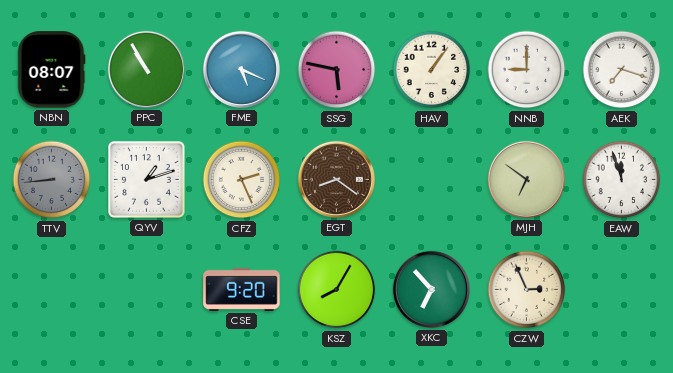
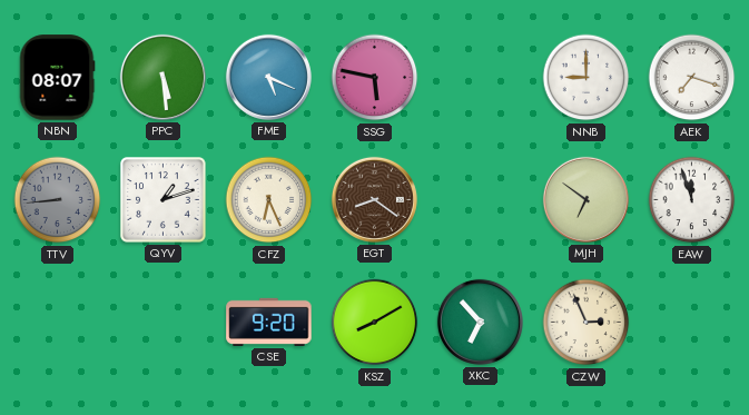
PPC: 10:55 -> 5:29 (162, 77)
HAV: 1:06 -> none (432, 70)
CFZ: 2:26 -> 6:26 (269, 200)
KSZ: 8:05 -> 8:10 (375, 323)
